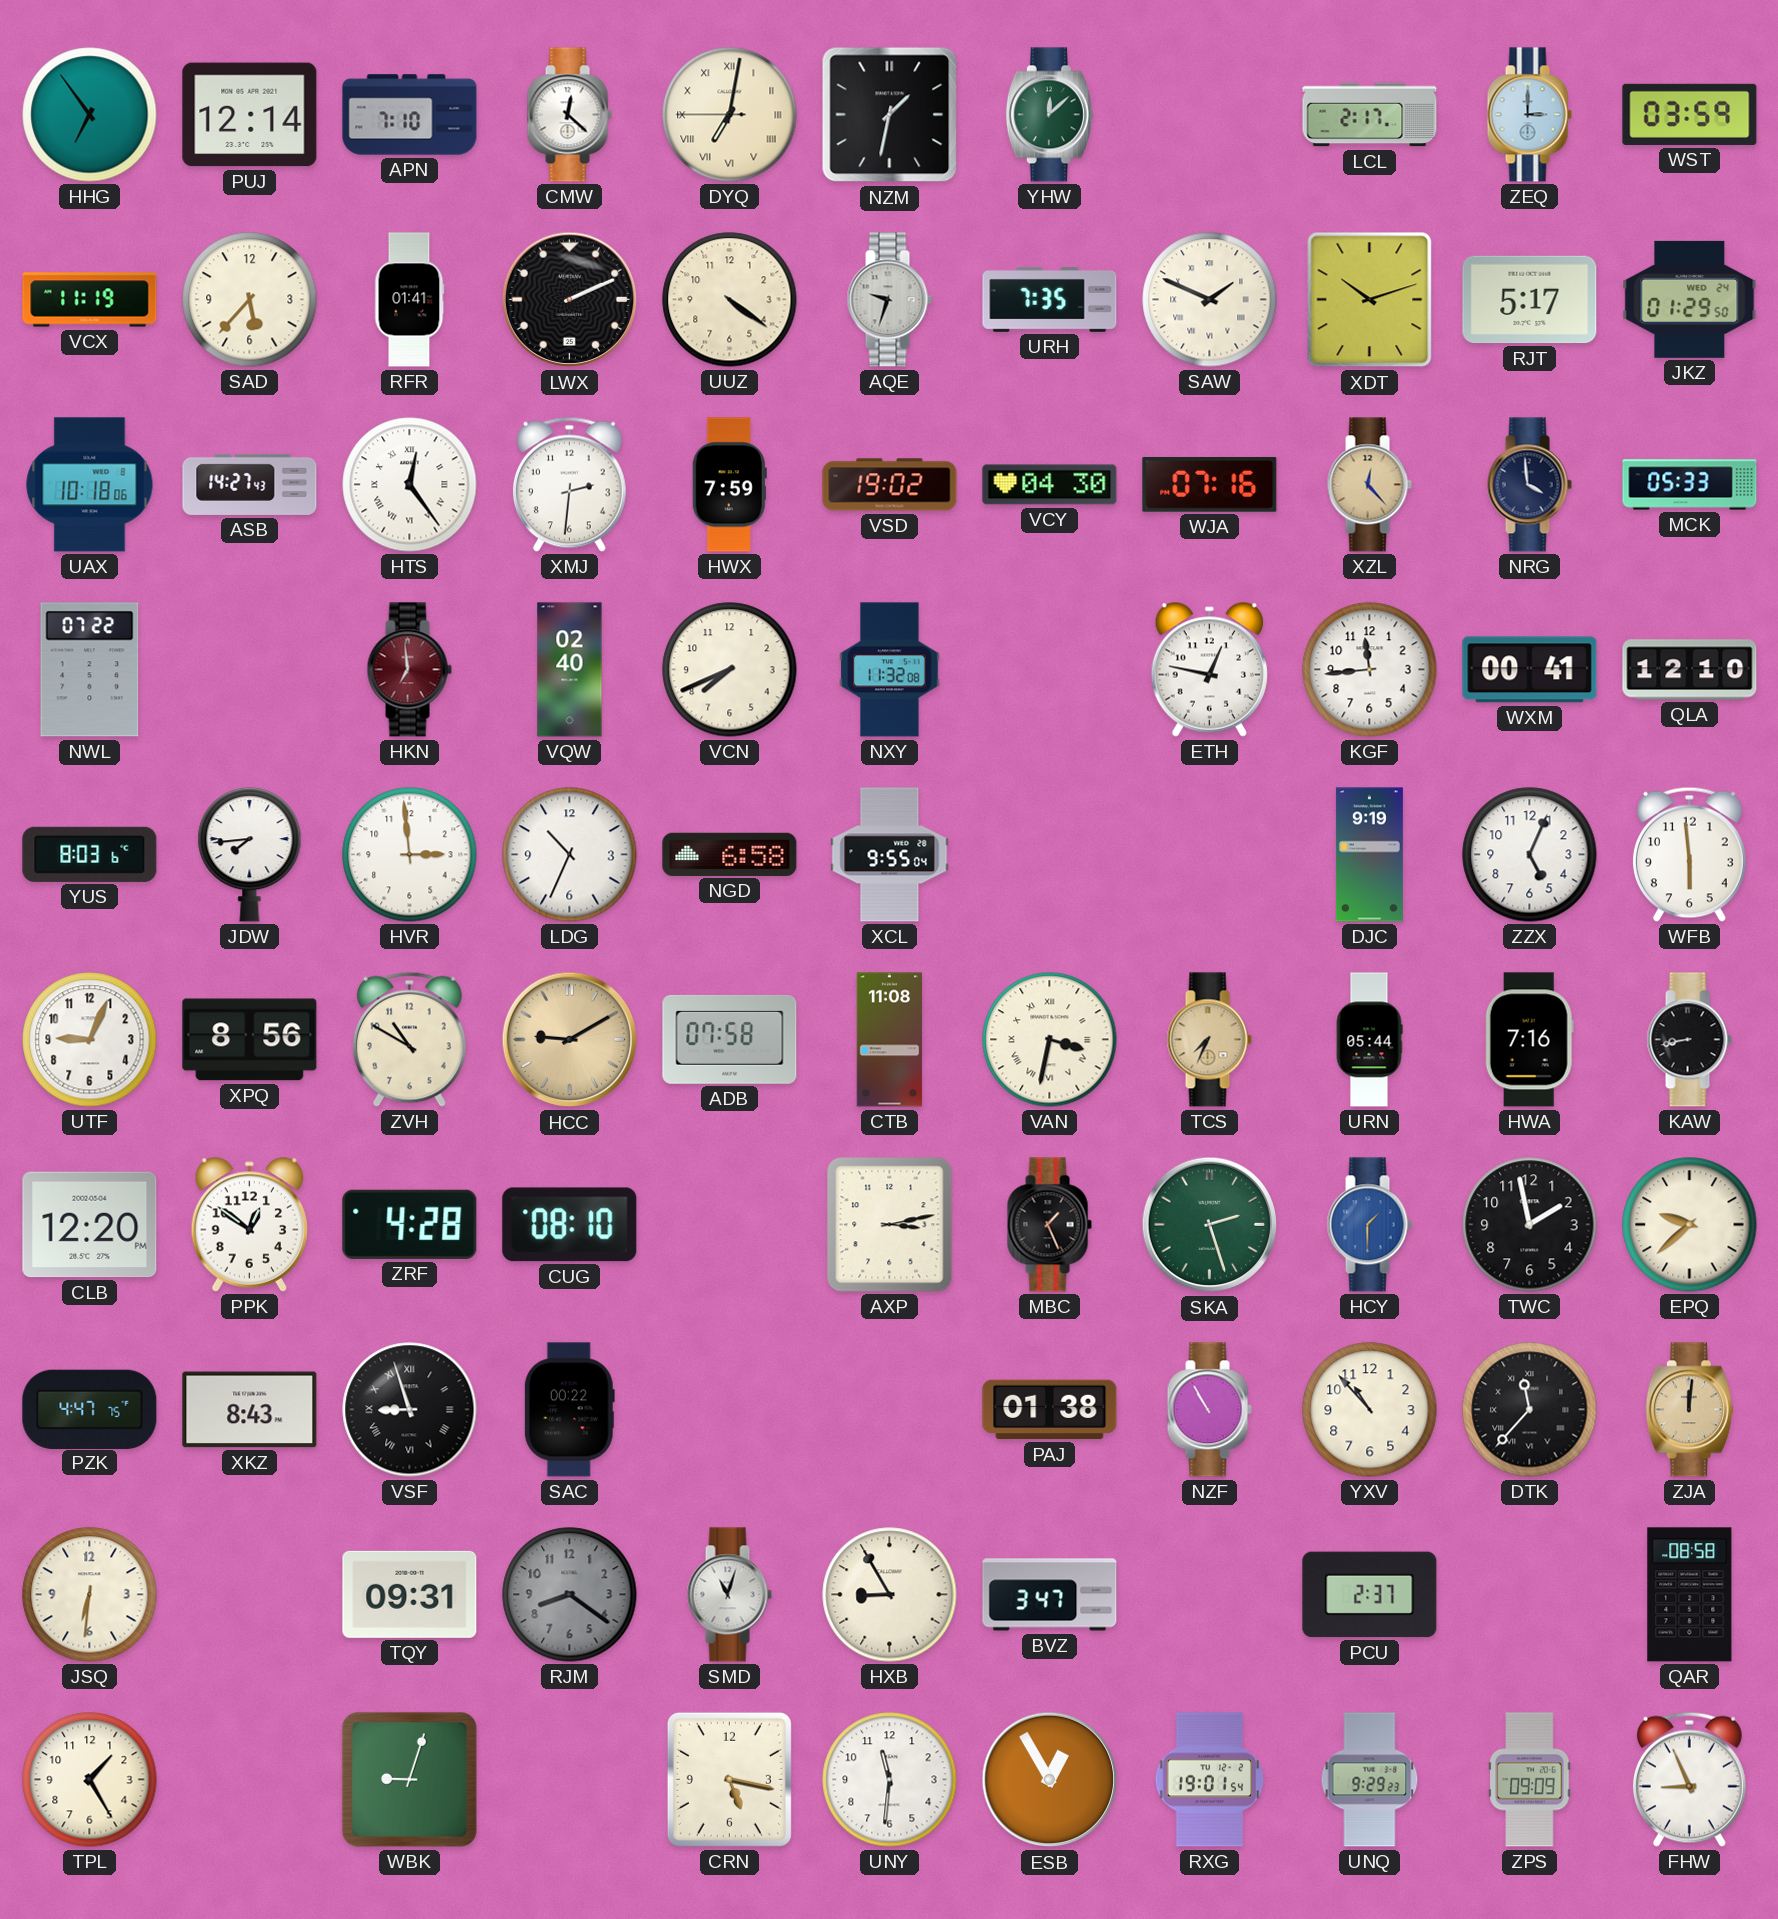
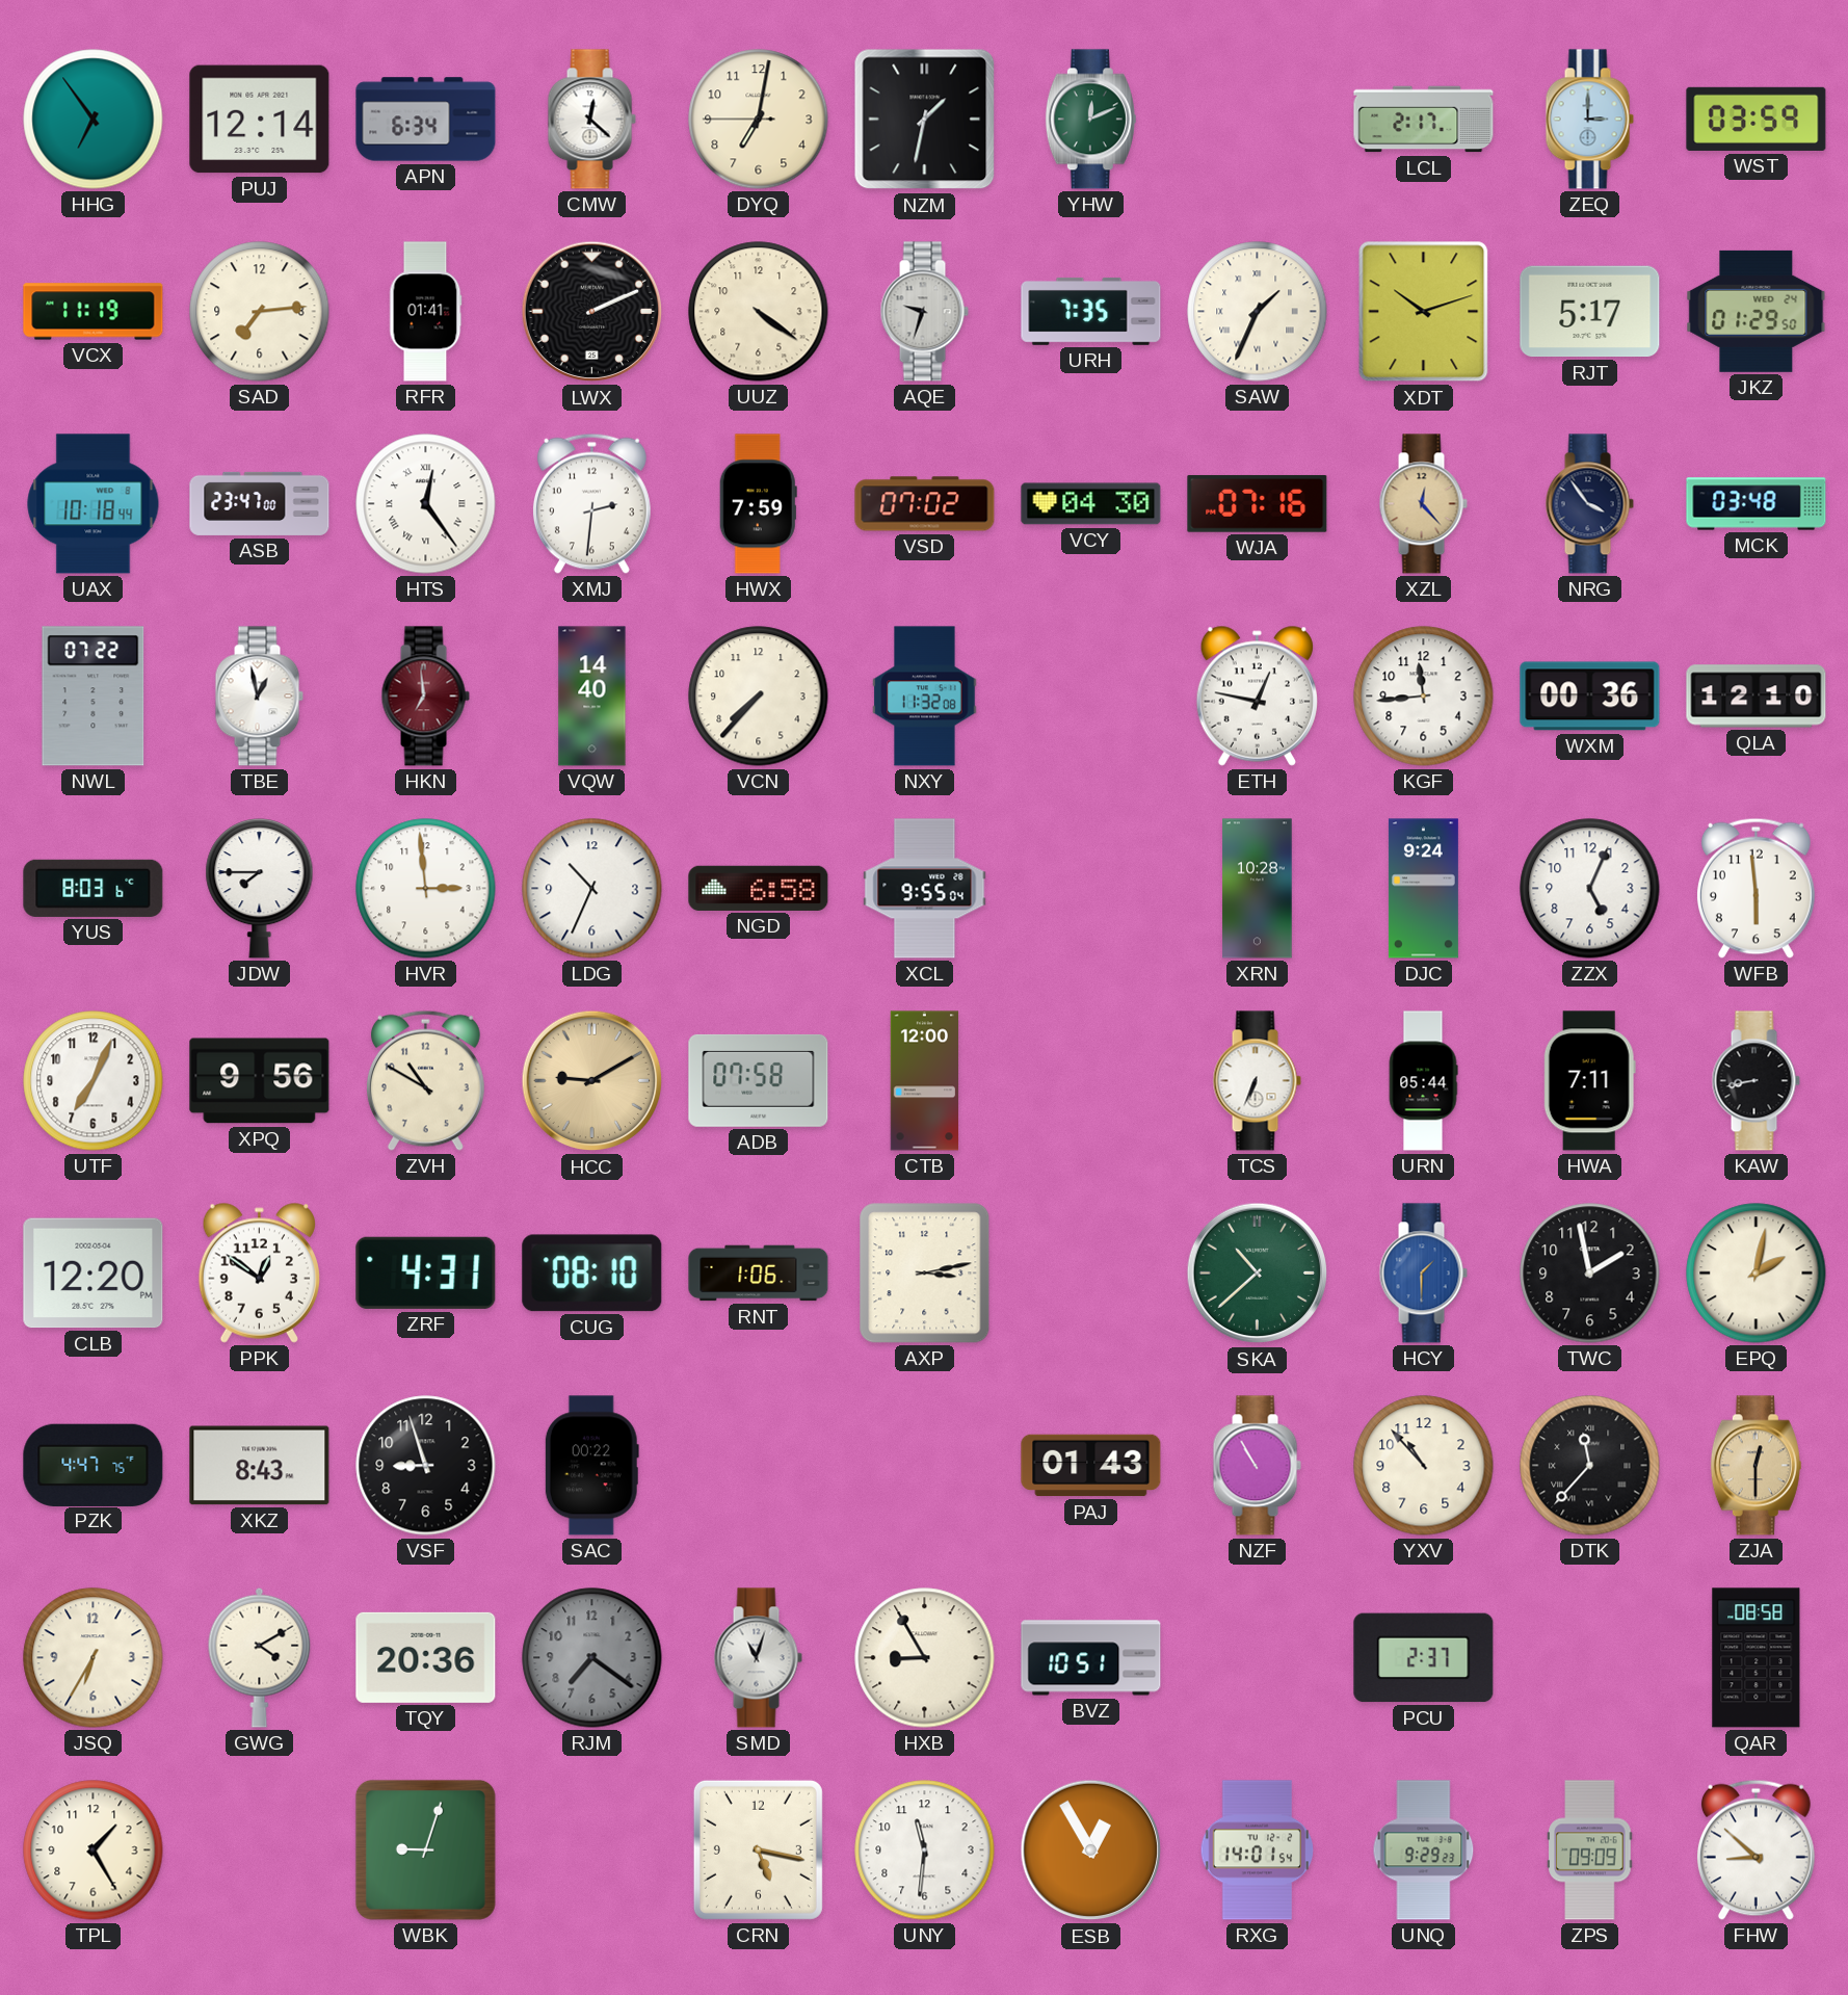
APN: 7:10 -> 6:34 (426, 120)
DYQ numerals: Roman -> Arabic (759, 120)
YHW: 12:08 -> 12:11 (1090, 120)
SAD: 5:37 -> 7:14 (260, 312)
SAW: 1:49 -> 1:34 (1258, 312)
UAX: 10:18:06 -> 10:18:44 (94, 504)
ASB: 14:27 -> 23:47 (260, 503)
VSD: 19:02 -> 07:02 (925, 504)
NRG: 3:59 -> 3:54 (1589, 504)
MCK: 05:33 -> 03:48 (1757, 504)
TBE: none -> 12:58 (259, 697)
VQW: 02:40 -> 14:40 (592, 697)
VCN: 7:41 -> 7:37 (759, 697)
WXM: 00:41 -> 00:36 (1590, 697)
JDW: 7:44 -> 7:45 (260, 889)
XRN: none -> 10:28 (1258, 889)
DJC: 9:19 -> 9:24 (1423, 889)
UTF: 9:04 -> 7:04 (94, 1081)
XPQ: 8:56 -> 9:56 (260, 1081)
CTB: 11:08 -> 12:00 (925, 1081)
VAN: 3:32 -> none (1050, 1040)
TCS: 7:34 -> 6:34 (1257, 1081)
TCS dial: champagne -> white (1257, 1081)
HWA: 7:16 -> 7:11 (1589, 1081)
ZRF: 4:28 -> 4:31 (426, 1272)
RNT: none -> 1:06 (759, 1274)
MBC: 1:26 -> none (1049, 1225)
SKA: 2:27 -> 10:38 (1258, 1274)
EPQ: 9:38 -> 2:02 (1757, 1274)
VSF numerals: Roman -> Arabic (426, 1466)
PAJ: 01:38 -> 01:43 (1091, 1466)
ZJA: 12:01 -> 12:30 (1755, 1466)
JSQ: 6:31 -> 6:35 (94, 1658)
GWG: none -> 4:10 (260, 1657)
TQY: 09:31 -> 20:36 (426, 1657)
RJM: 8:21 -> 7:21 (592, 1658)
BVZ: 3:47 -> 10:51 (1091, 1658)
RXG: 19:01 -> 14:01 (1258, 1850)
FHW: 8:56 -> 8:52 (1755, 1849)
